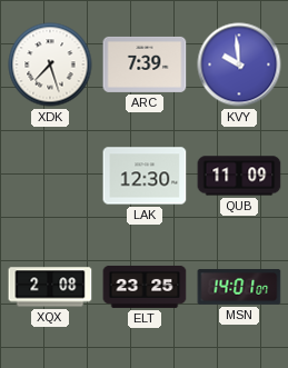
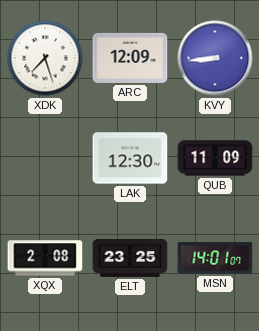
ARC: 7:39 -> 12:09 (130, 58)
KVY: 9:59 -> 8:44 (215, 58)
